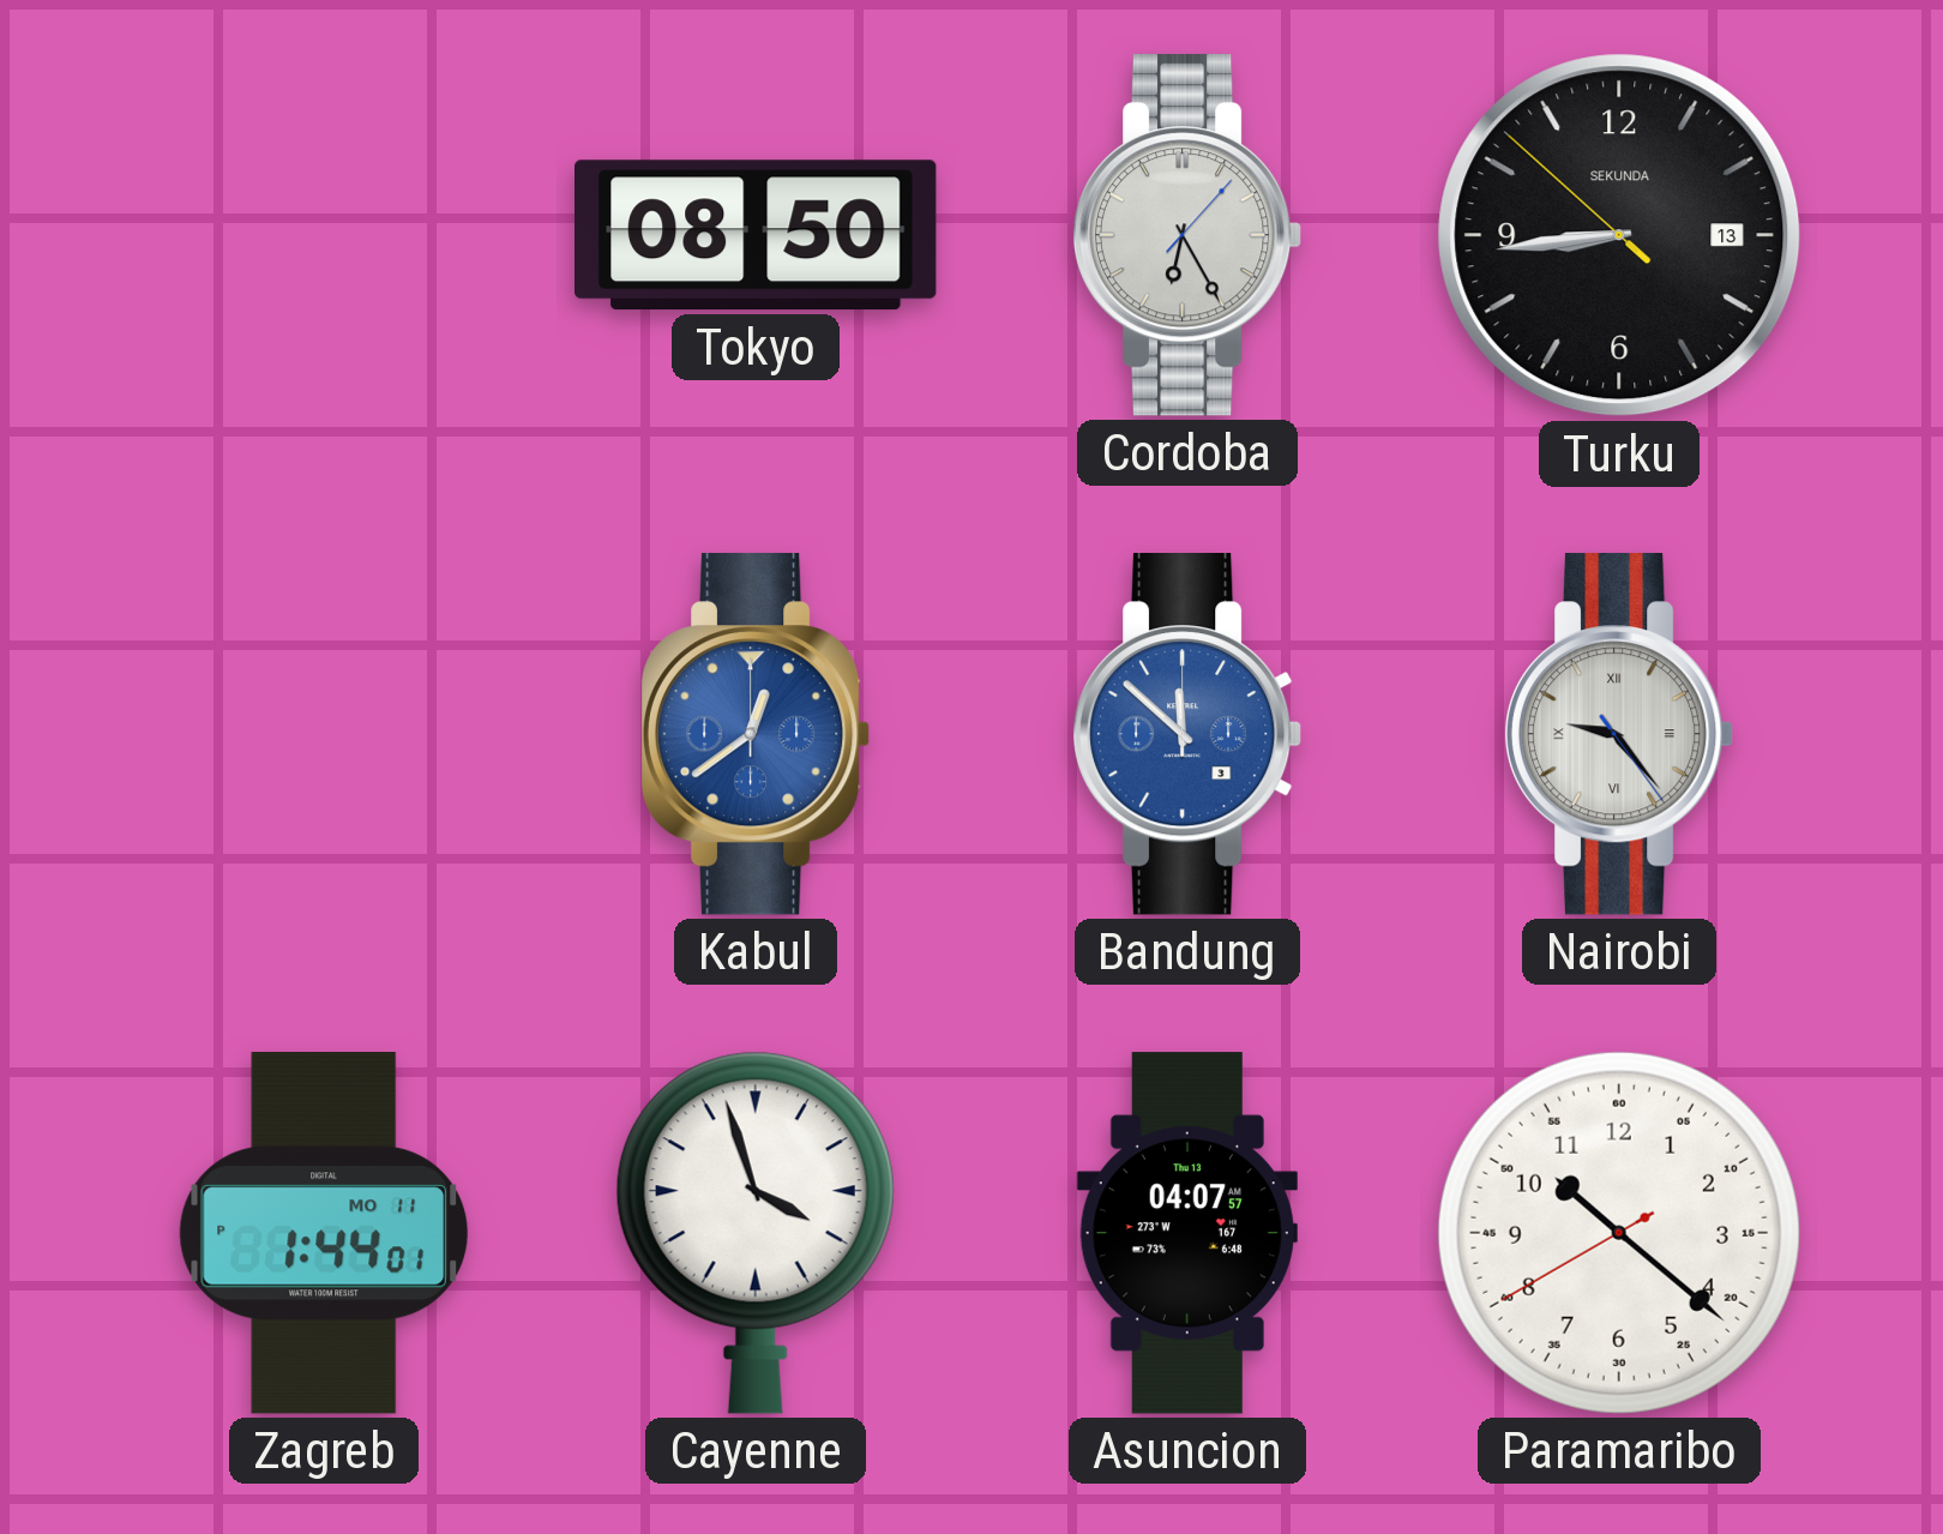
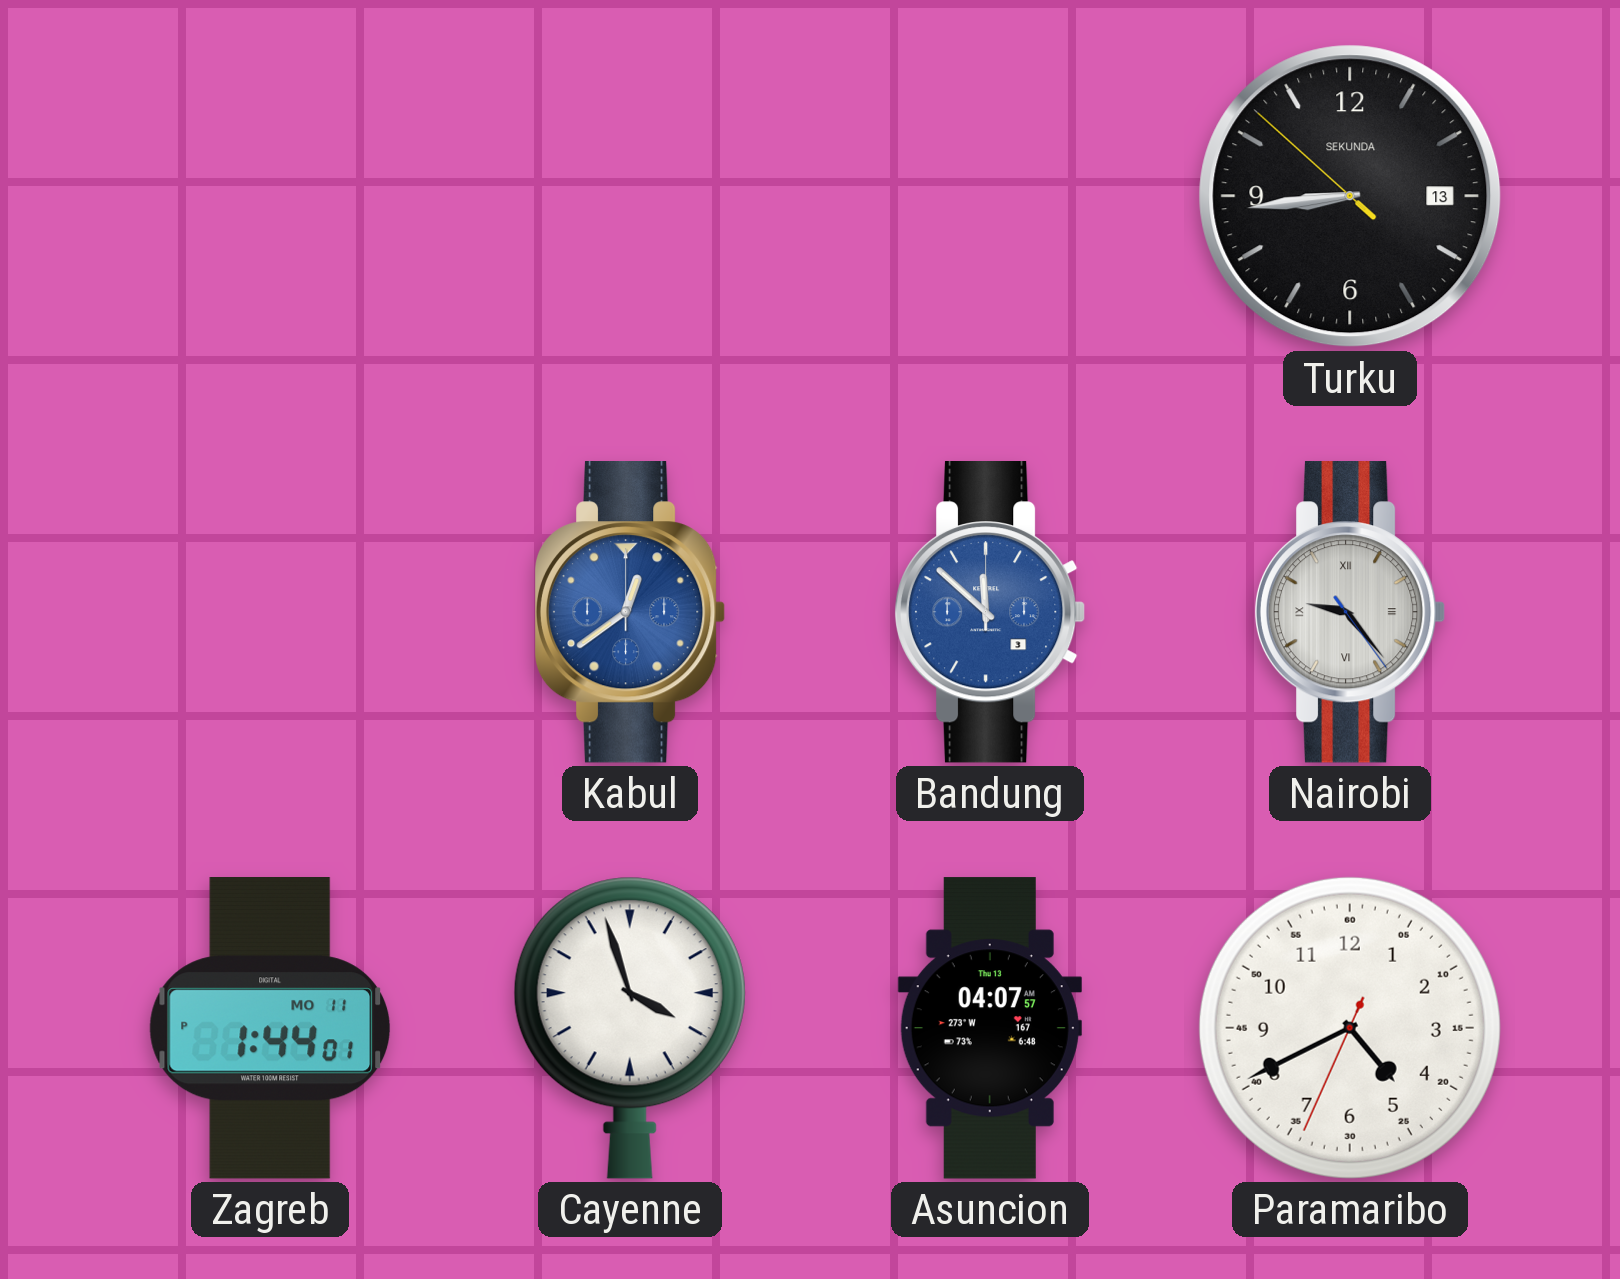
Tokyo: 08:50 -> none (756, 235)
Cordoba: 6:25 -> none (1187, 236)
Paramaribo: 10:21 -> 4:40 (1350, 1028)
